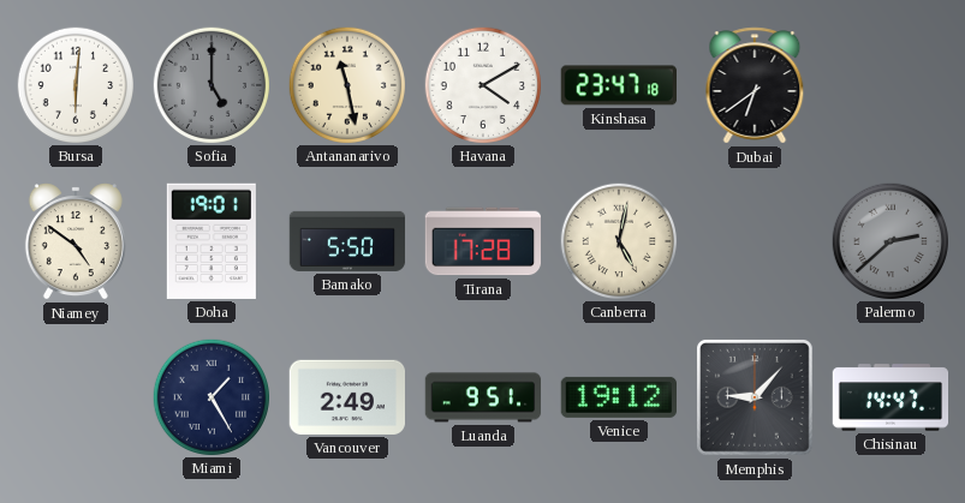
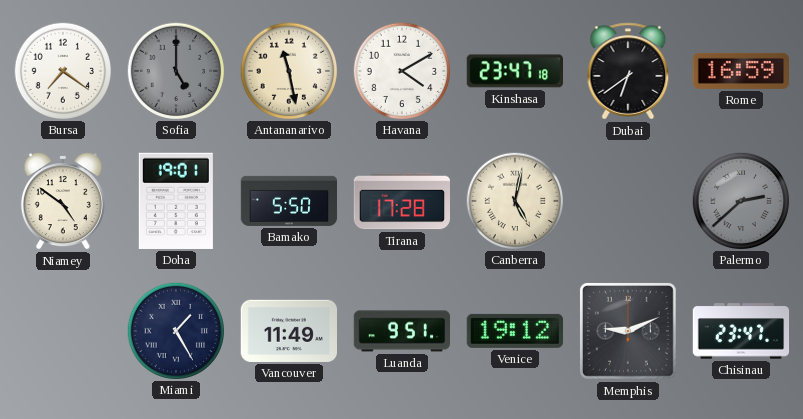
Bursa: 6:01 -> 7:21 (62, 70)
Rome: none -> 16:59 (741, 71)
Vancouver: 2:49 -> 11:49 (288, 331)
Memphis: 9:07 -> 9:11 (628, 331)
Chisinau: 14:47 -> 23:47 (741, 331)
